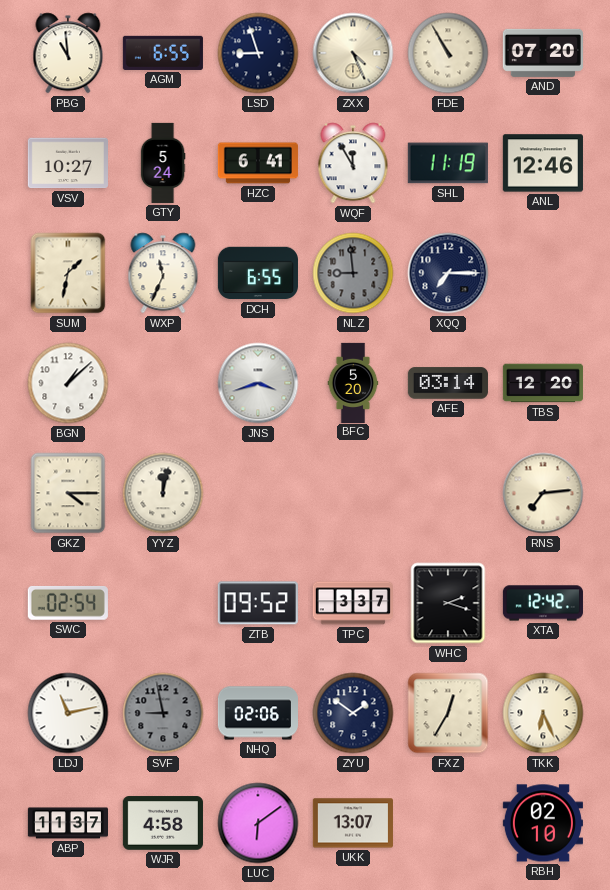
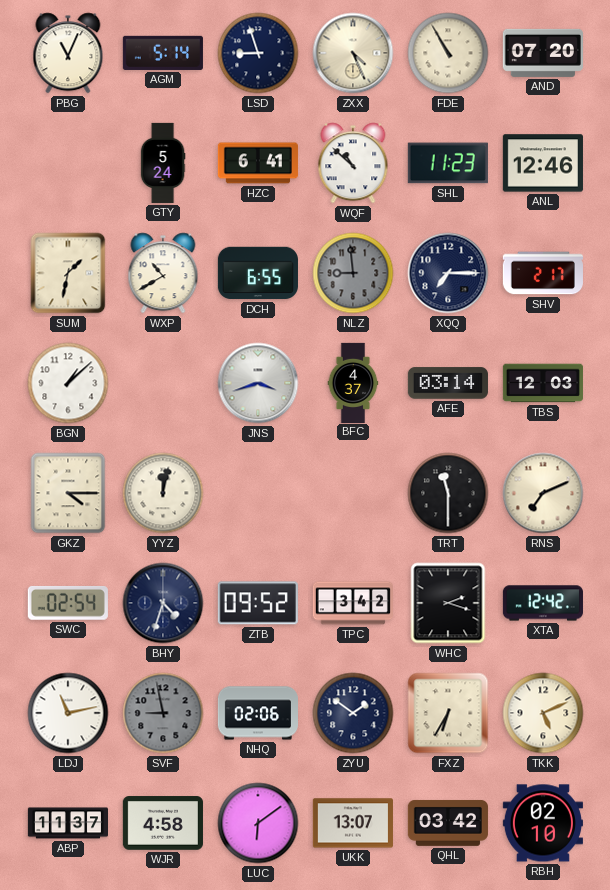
PBG: 10:59 -> 11:04 (68, 53)
AGM: 6:55 -> 5:14 (163, 53)
VSV: 10:27 -> none (68, 163)
WQF: 11:55 -> 10:52 (353, 163)
SHL: 11:19 -> 11:23 (448, 163)
WXP: 11:34 -> 10:40 (163, 273)
SHV: none -> 2:17 (543, 273)
BFC: 5:20 -> 4:37 (353, 382)
TBS: 12:20 -> 12:03 (543, 383)
TRT: none -> 11:30 (448, 493)
RNS: 7:14 -> 7:11 (543, 493)
BHY: none -> 4:33 (163, 603)
TPC: 3:37 -> 3:42 (353, 603)
FXZ: 12:35 -> 6:35 (448, 713)
TKK: 6:26 -> 5:11 (543, 713)
QHL: none -> 03:42 (448, 823)
